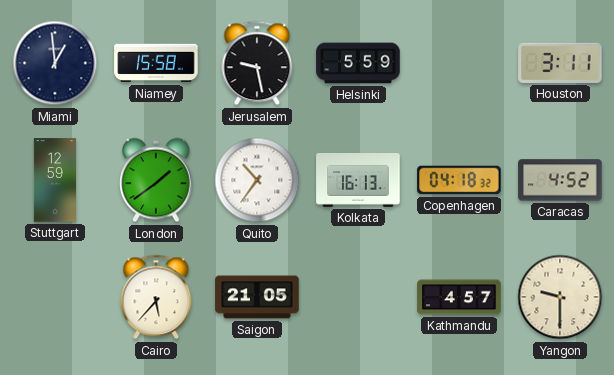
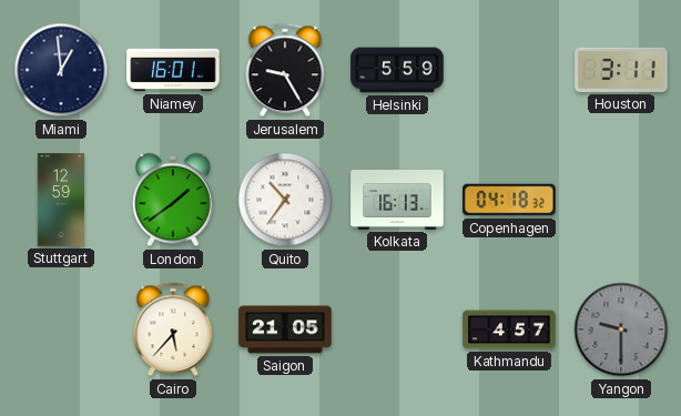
Niamey: 15:58 -> 16:01 (173, 70)
Jerusalem: 9:28 -> 9:25 (285, 70)
Caracas: 4:52 -> none (560, 180)
Yangon dial: cream -> grey (621, 329)
